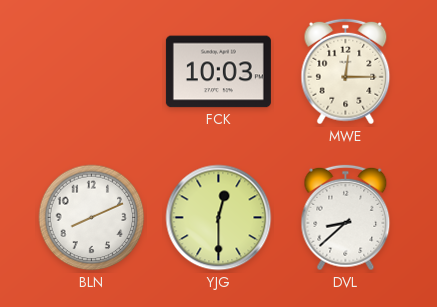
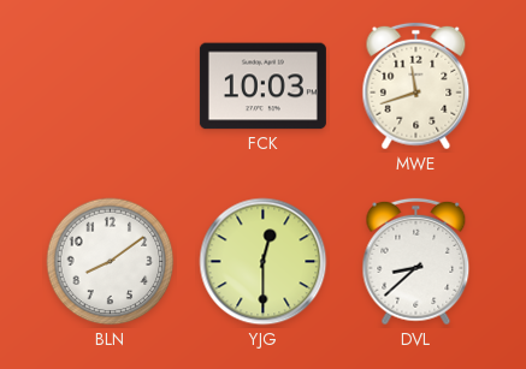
MWE: 12:15 -> 11:42 (416, 87)
BLN: 8:11 -> 8:09 (111, 262)
